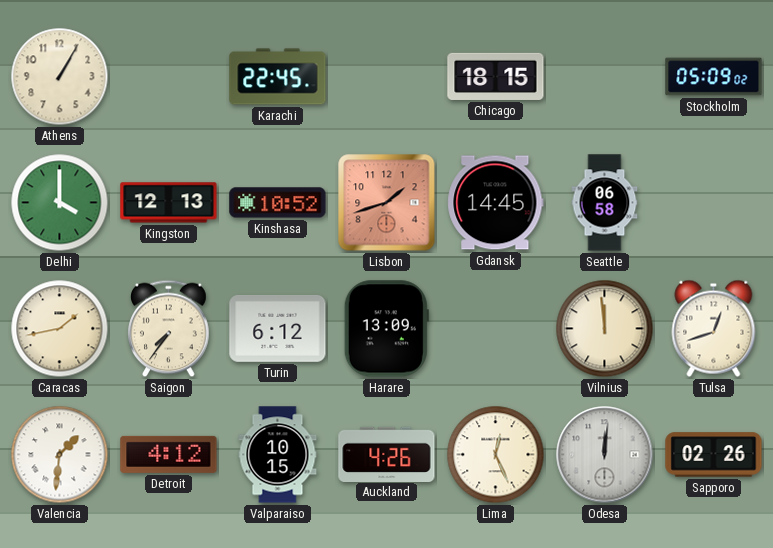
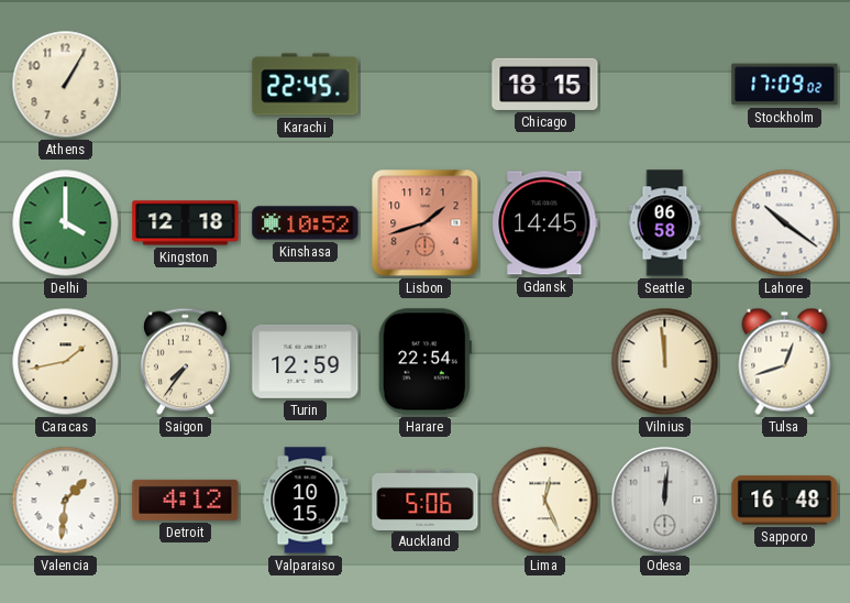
Stockholm: 05:09 -> 17:09 (785, 85)
Kingston: 12:13 -> 12:18 (186, 223)
Lahore: none -> 10:21 (785, 223)
Turin: 6:12 -> 12:59 (306, 361)
Harare: 13:09 -> 22:54 (424, 362)
Auckland: 4:26 -> 5:06 (426, 500)
Sapporo: 02:26 -> 16:48 (785, 501)
